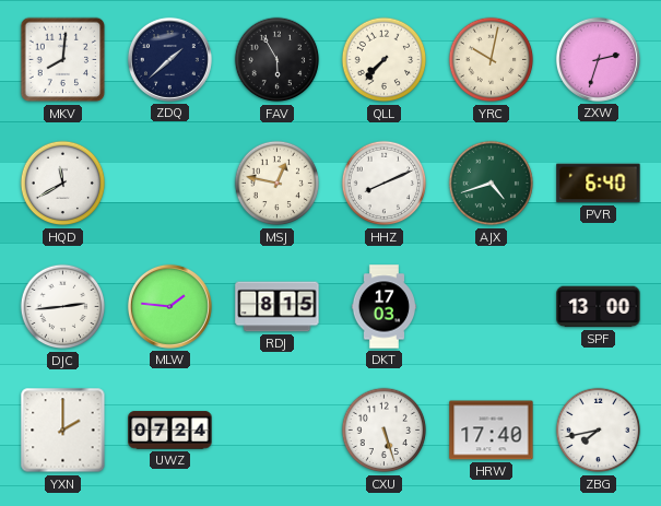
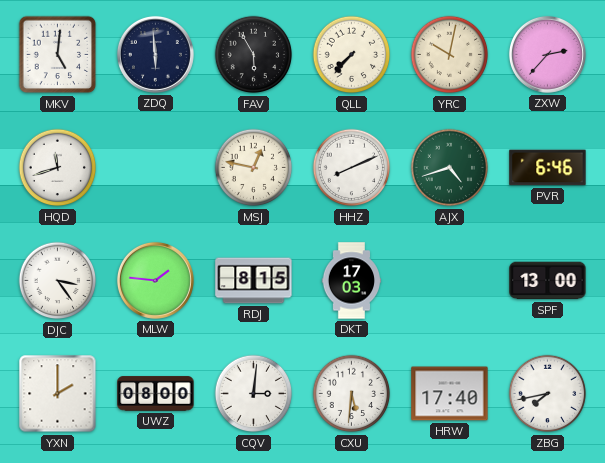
MKV: 8:01 -> 5:01 (58, 55)
ZDQ: 1:38 -> 5:59 (155, 54)
ZXW: 2:33 -> 2:37 (547, 54)
HQD: 11:40 -> 11:42 (58, 168)
PVR: 6:40 -> 6:46 (548, 168)
DJC: 2:44 -> 3:24 (58, 281)
UWZ: 07:24 -> 08:00 (156, 394)
CQV: none -> 3:01 (254, 394)
CXU: 5:27 -> 5:31 (352, 394)
